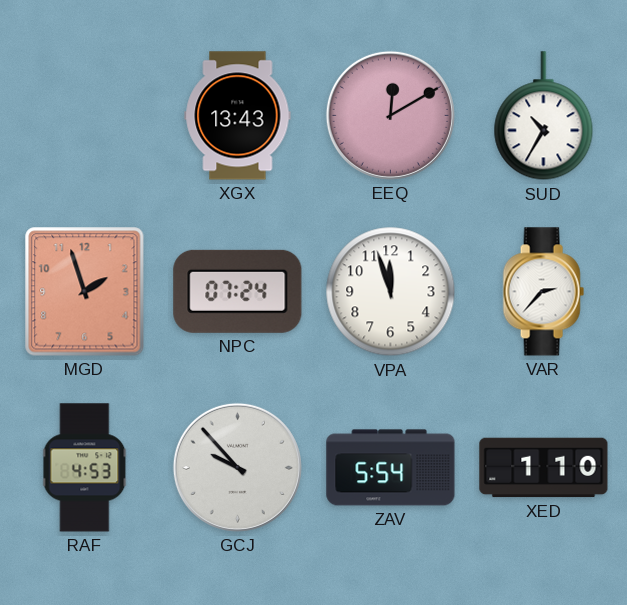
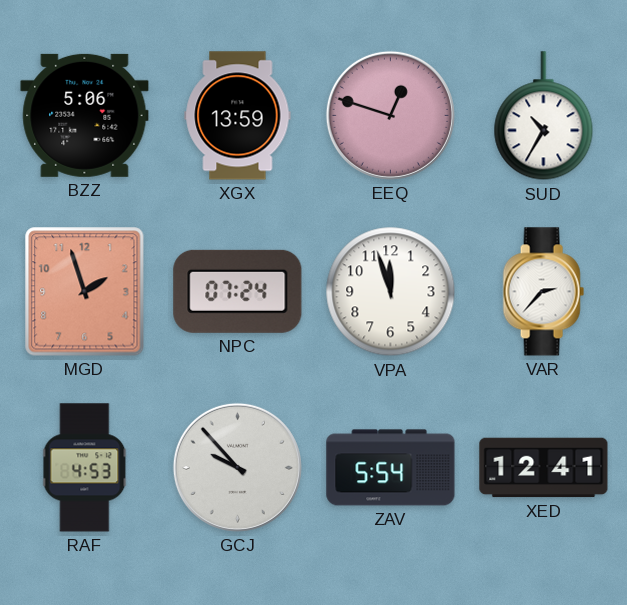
BZZ: none -> 5:06 (85, 115)
XGX: 13:43 -> 13:59 (238, 116)
EEQ: 12:10 -> 12:48 (390, 115)
XED: 1:10 -> 12:41 (544, 468)
